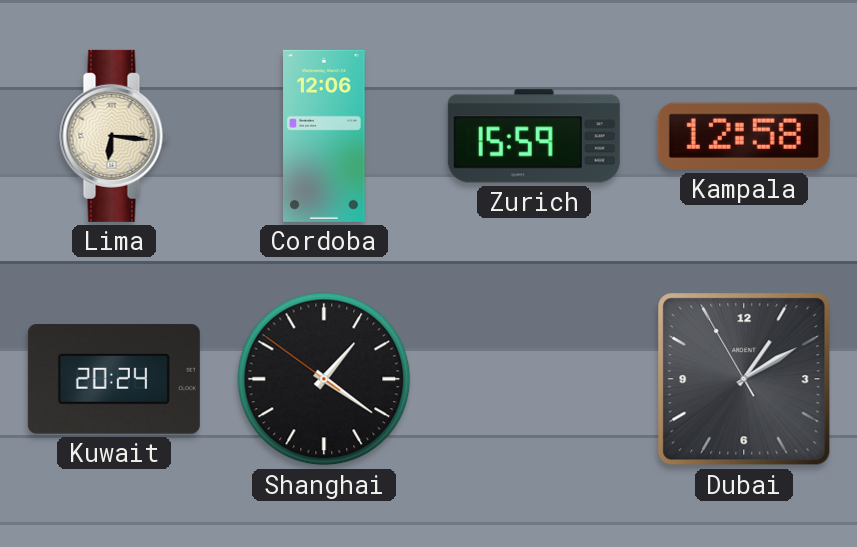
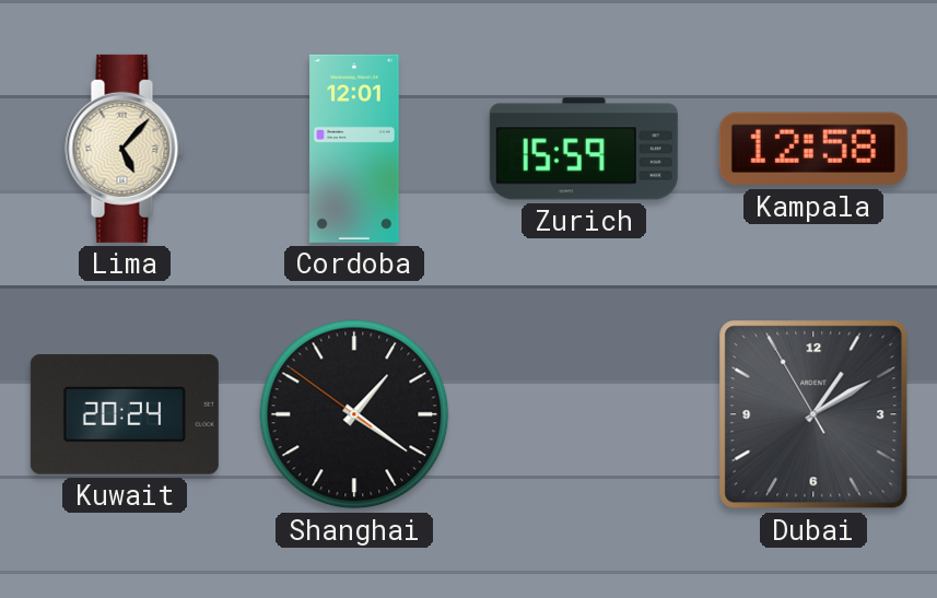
Lima: 6:16 -> 5:07 (125, 149)
Cordoba: 12:06 -> 12:01 (354, 149)
